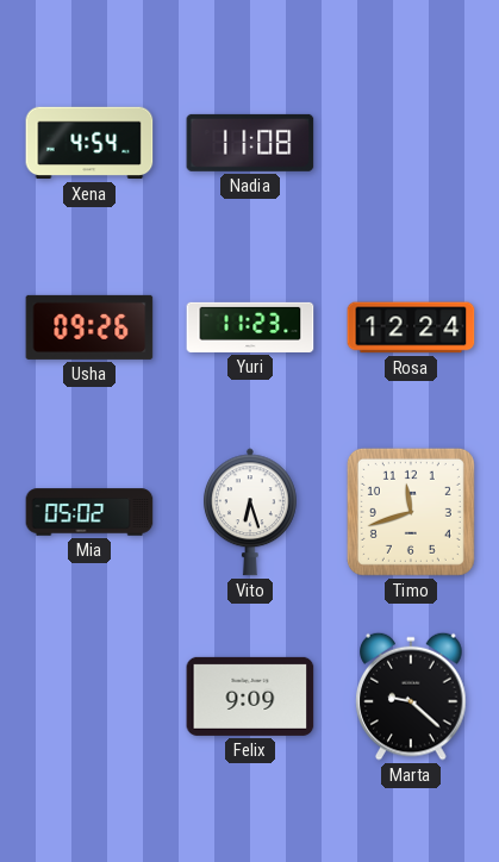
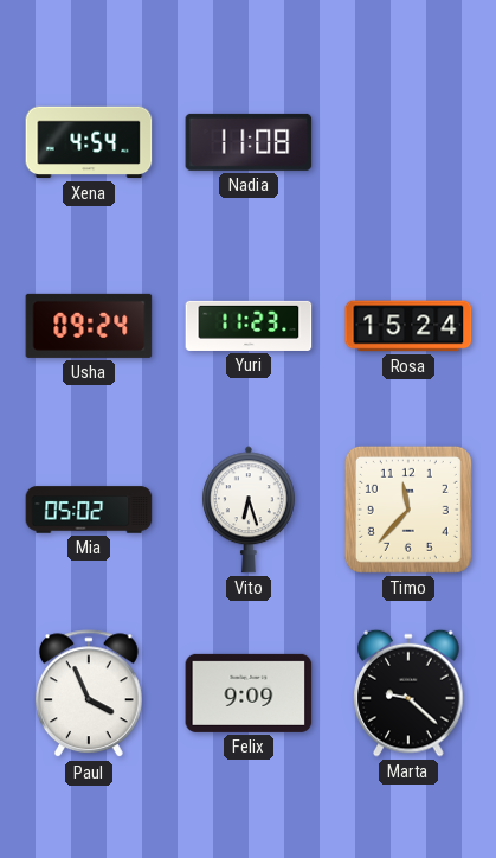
Usha: 09:26 -> 09:24 (89, 326)
Rosa: 12:24 -> 15:24 (408, 326)
Timo: 11:42 -> 11:37 (408, 510)
Paul: none -> 3:56 (89, 694)
